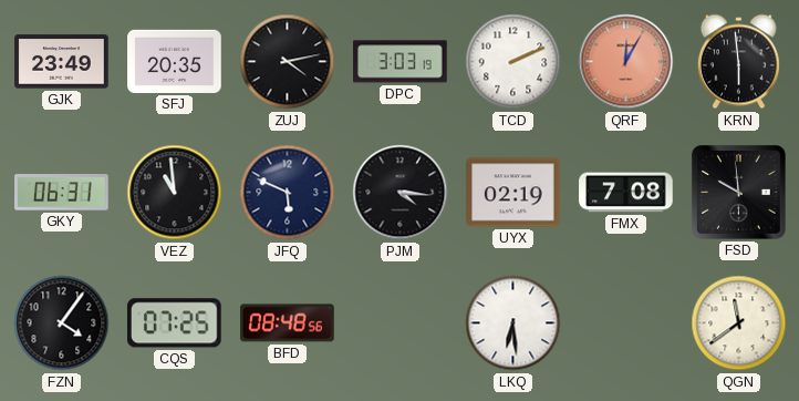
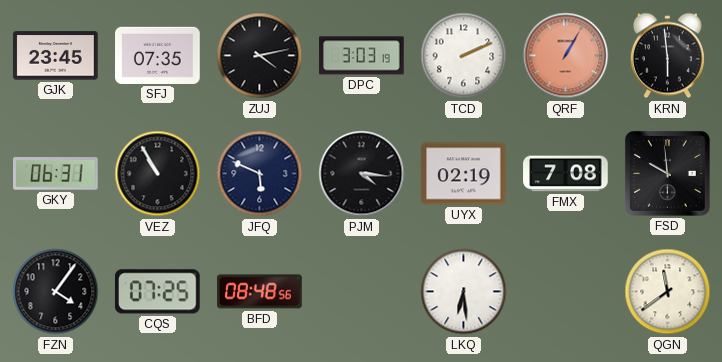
GJK: 23:49 -> 23:45 (56, 56)
SFJ: 20:35 -> 07:35 (158, 55)
QRF: 12:05 -> 1:05 (566, 56)
VEZ: 10:59 -> 10:55 (158, 174)
